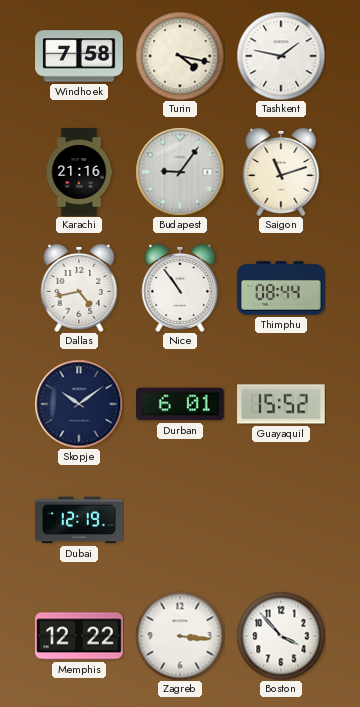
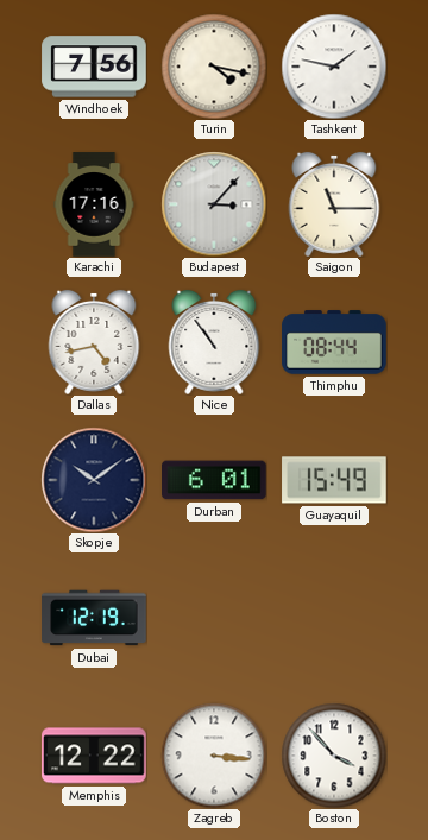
Windhoek: 7:58 -> 7:56 (94, 67)
Karachi: 21:16 -> 17:16 (94, 204)
Budapest: 9:06 -> 3:07 (214, 204)
Saigon: 11:12 -> 11:15 (334, 204)
Guayaquil: 15:52 -> 15:49 (334, 480)
